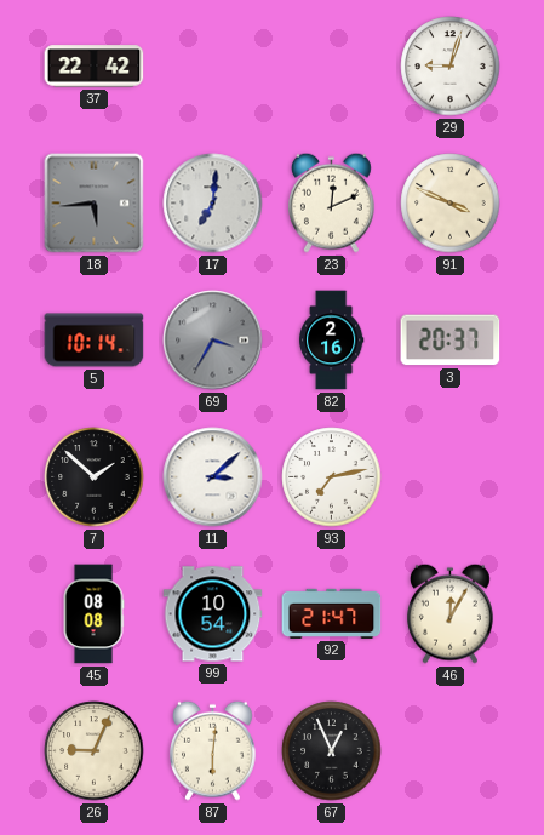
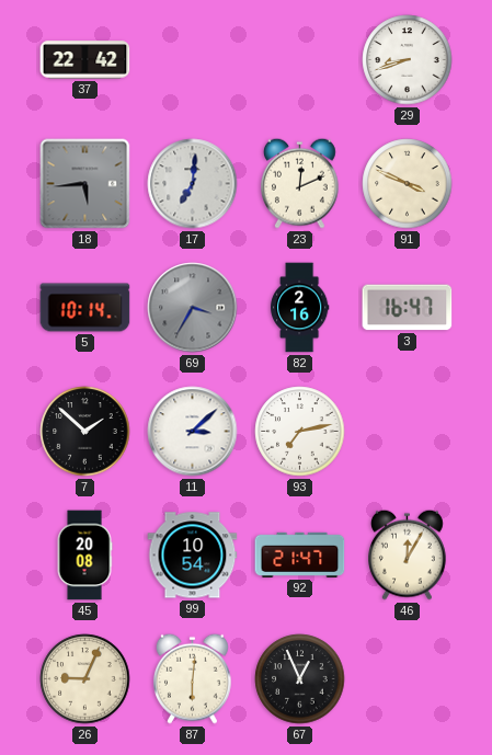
29: 9:03 -> 8:42 (408, 60)
3: 20:37 -> 16:47 (408, 308)
45: 08:08 -> 20:08 (84, 556)
